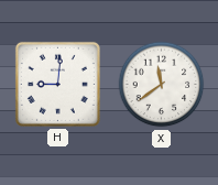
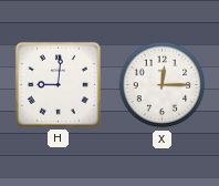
X: 11:39 -> 12:15 (163, 85)
